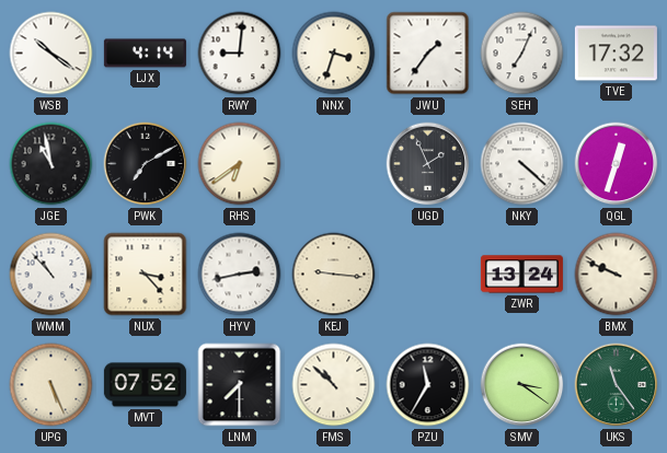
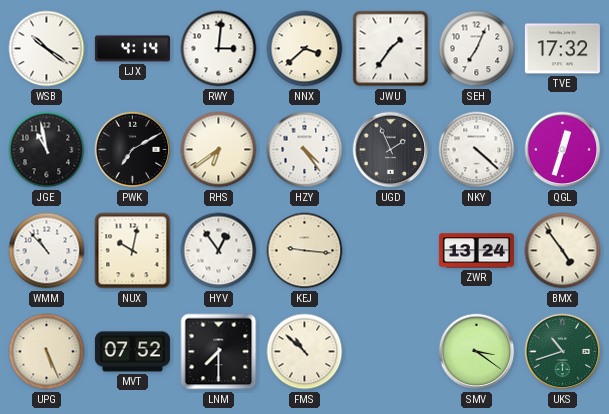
RWY: 9:01 -> 3:01 (219, 49)
NNX: 3:33 -> 3:38 (305, 49)
HZY: none -> 4:24 (305, 150)
NUX: 3:23 -> 10:02 (133, 251)
HYV: 2:43 -> 12:54 (219, 251)
BMX: 9:49 -> 4:54 (563, 251)
PZU: 11:35 -> none (428, 385)
UKS: 11:24 -> 10:42 (563, 352)
